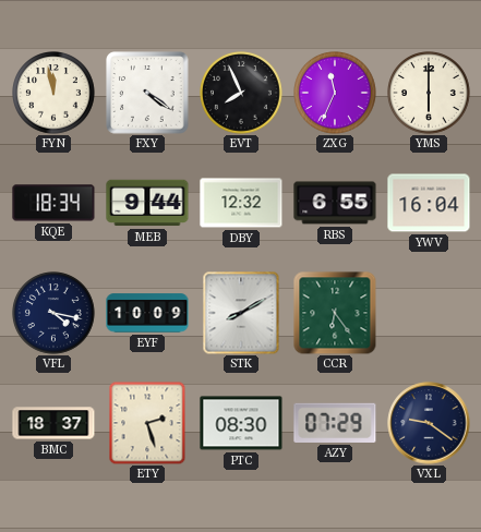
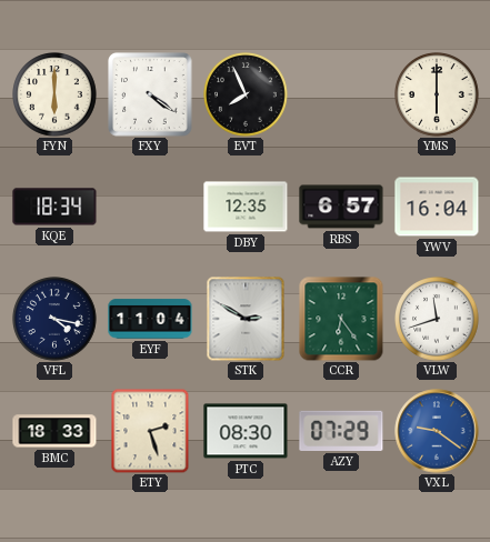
FYN: 11:58 -> 6:00 (56, 96)
ZXG: 11:34 -> none (336, 94)
MEB: 9:44 -> none (147, 203)
DBY: 12:32 -> 12:35 (246, 207)
RBS: 6:55 -> 6:57 (341, 207)
EYF: 10:09 -> 11:04 (150, 319)
STK: 8:10 -> 2:50 (246, 319)
VLW: none -> 11:42 (438, 320)
BMC: 18:37 -> 18:33 (54, 431)
VXL dial: navy -> blue (437, 431)
